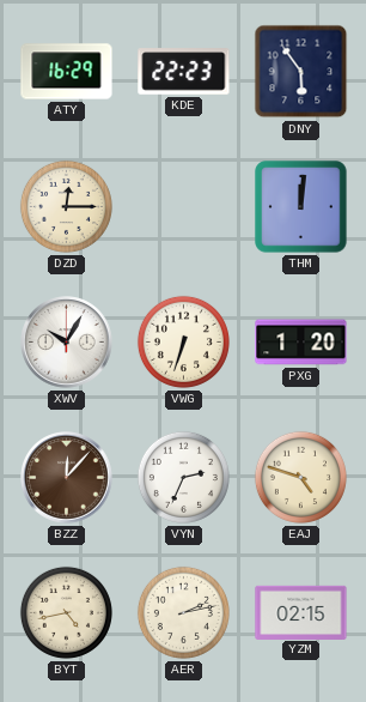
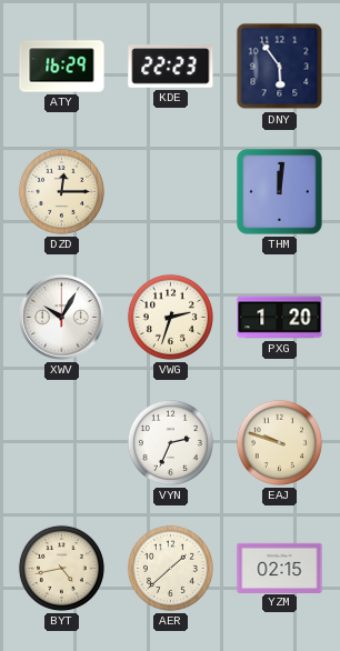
VWG: 6:33 -> 2:33 (170, 317)
BZZ: 12:07 -> none (67, 478)
EAJ: 4:48 -> 9:48 (279, 442)
AER: 2:13 -> 1:38 (170, 568)
